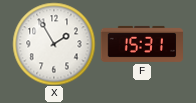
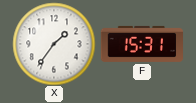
X: 1:55 -> 1:36 (54, 44)
